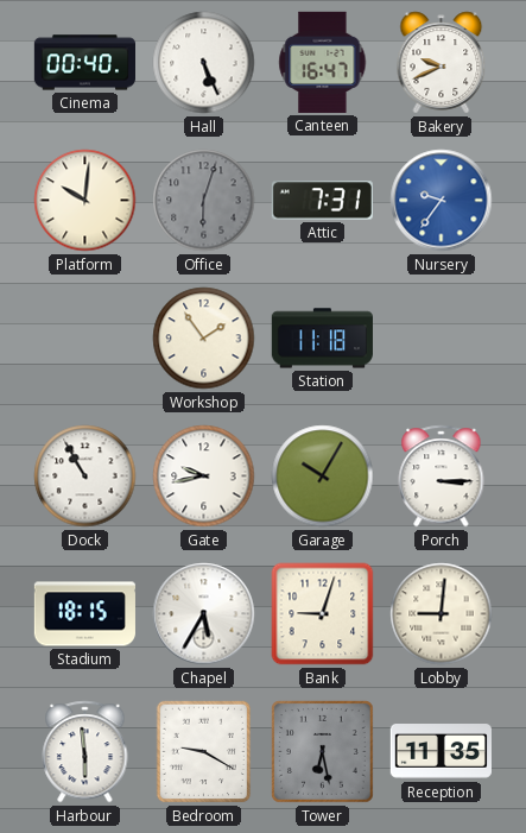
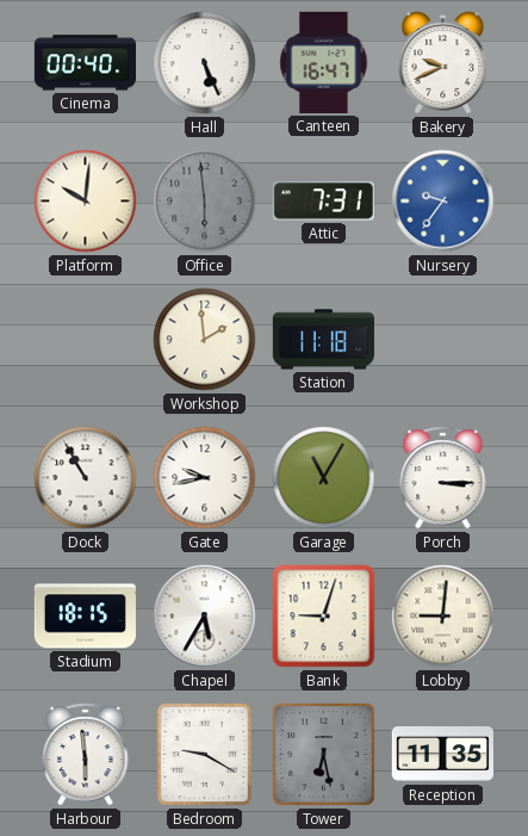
Office: 6:03 -> 5:59 (205, 202)
Workshop: 1:54 -> 1:59 (205, 340)
Garage: 10:05 -> 11:05 (324, 478)
